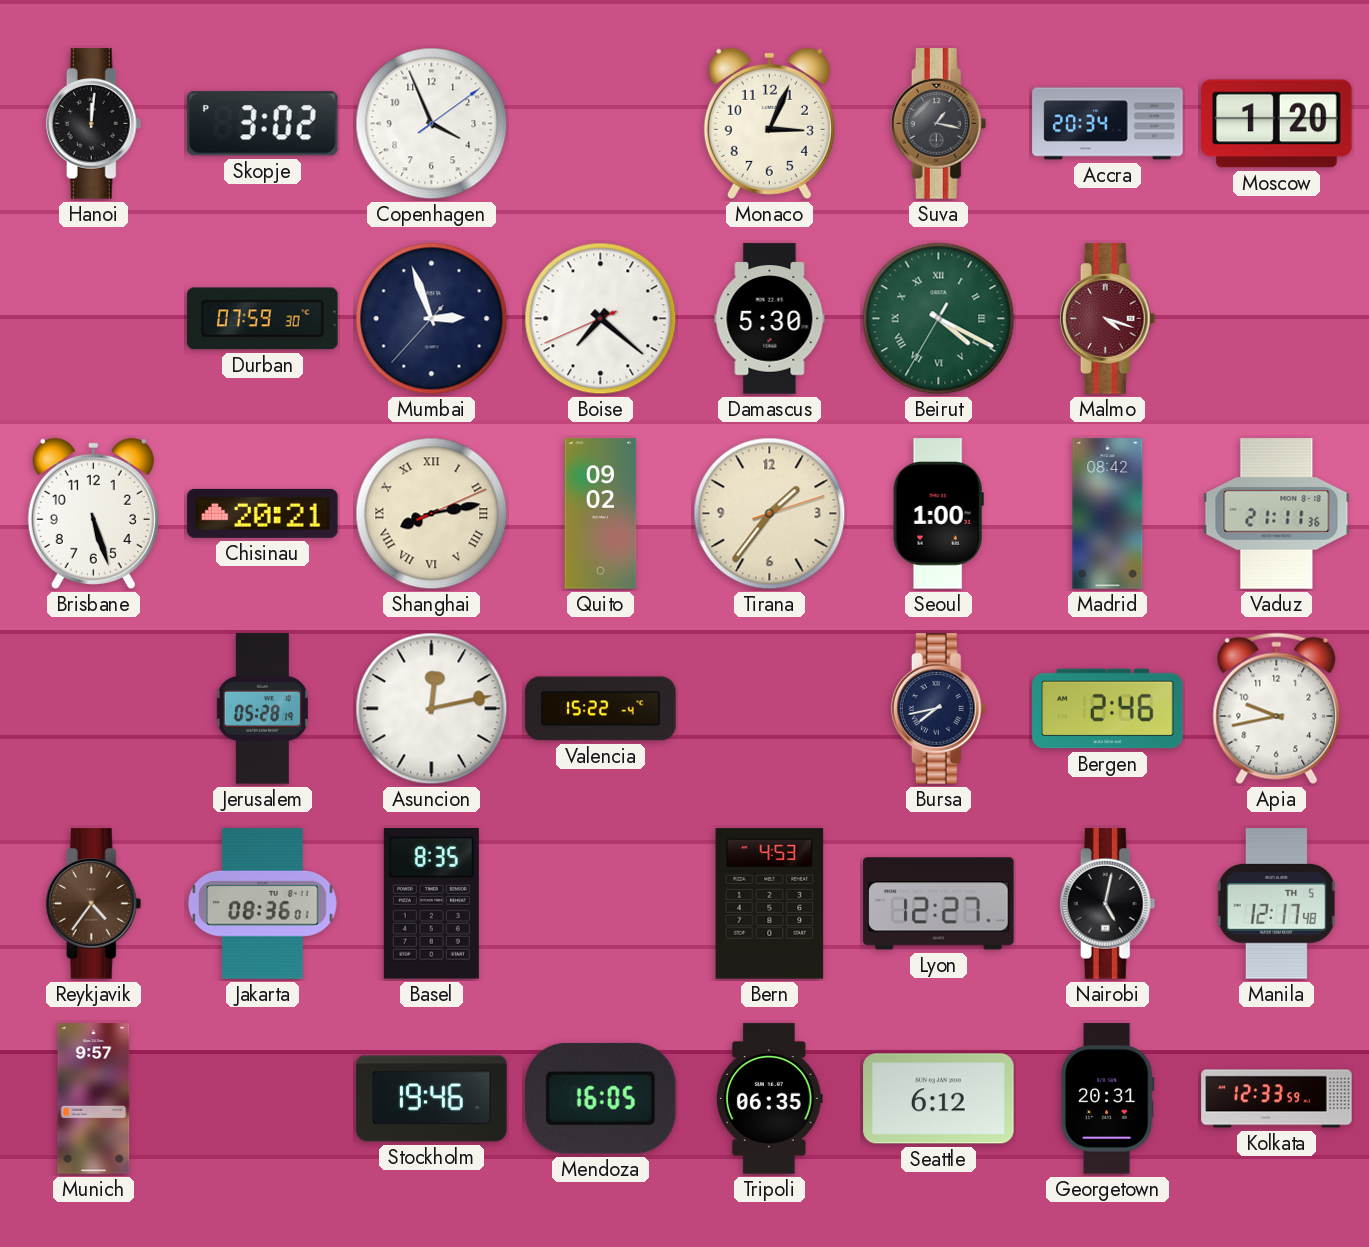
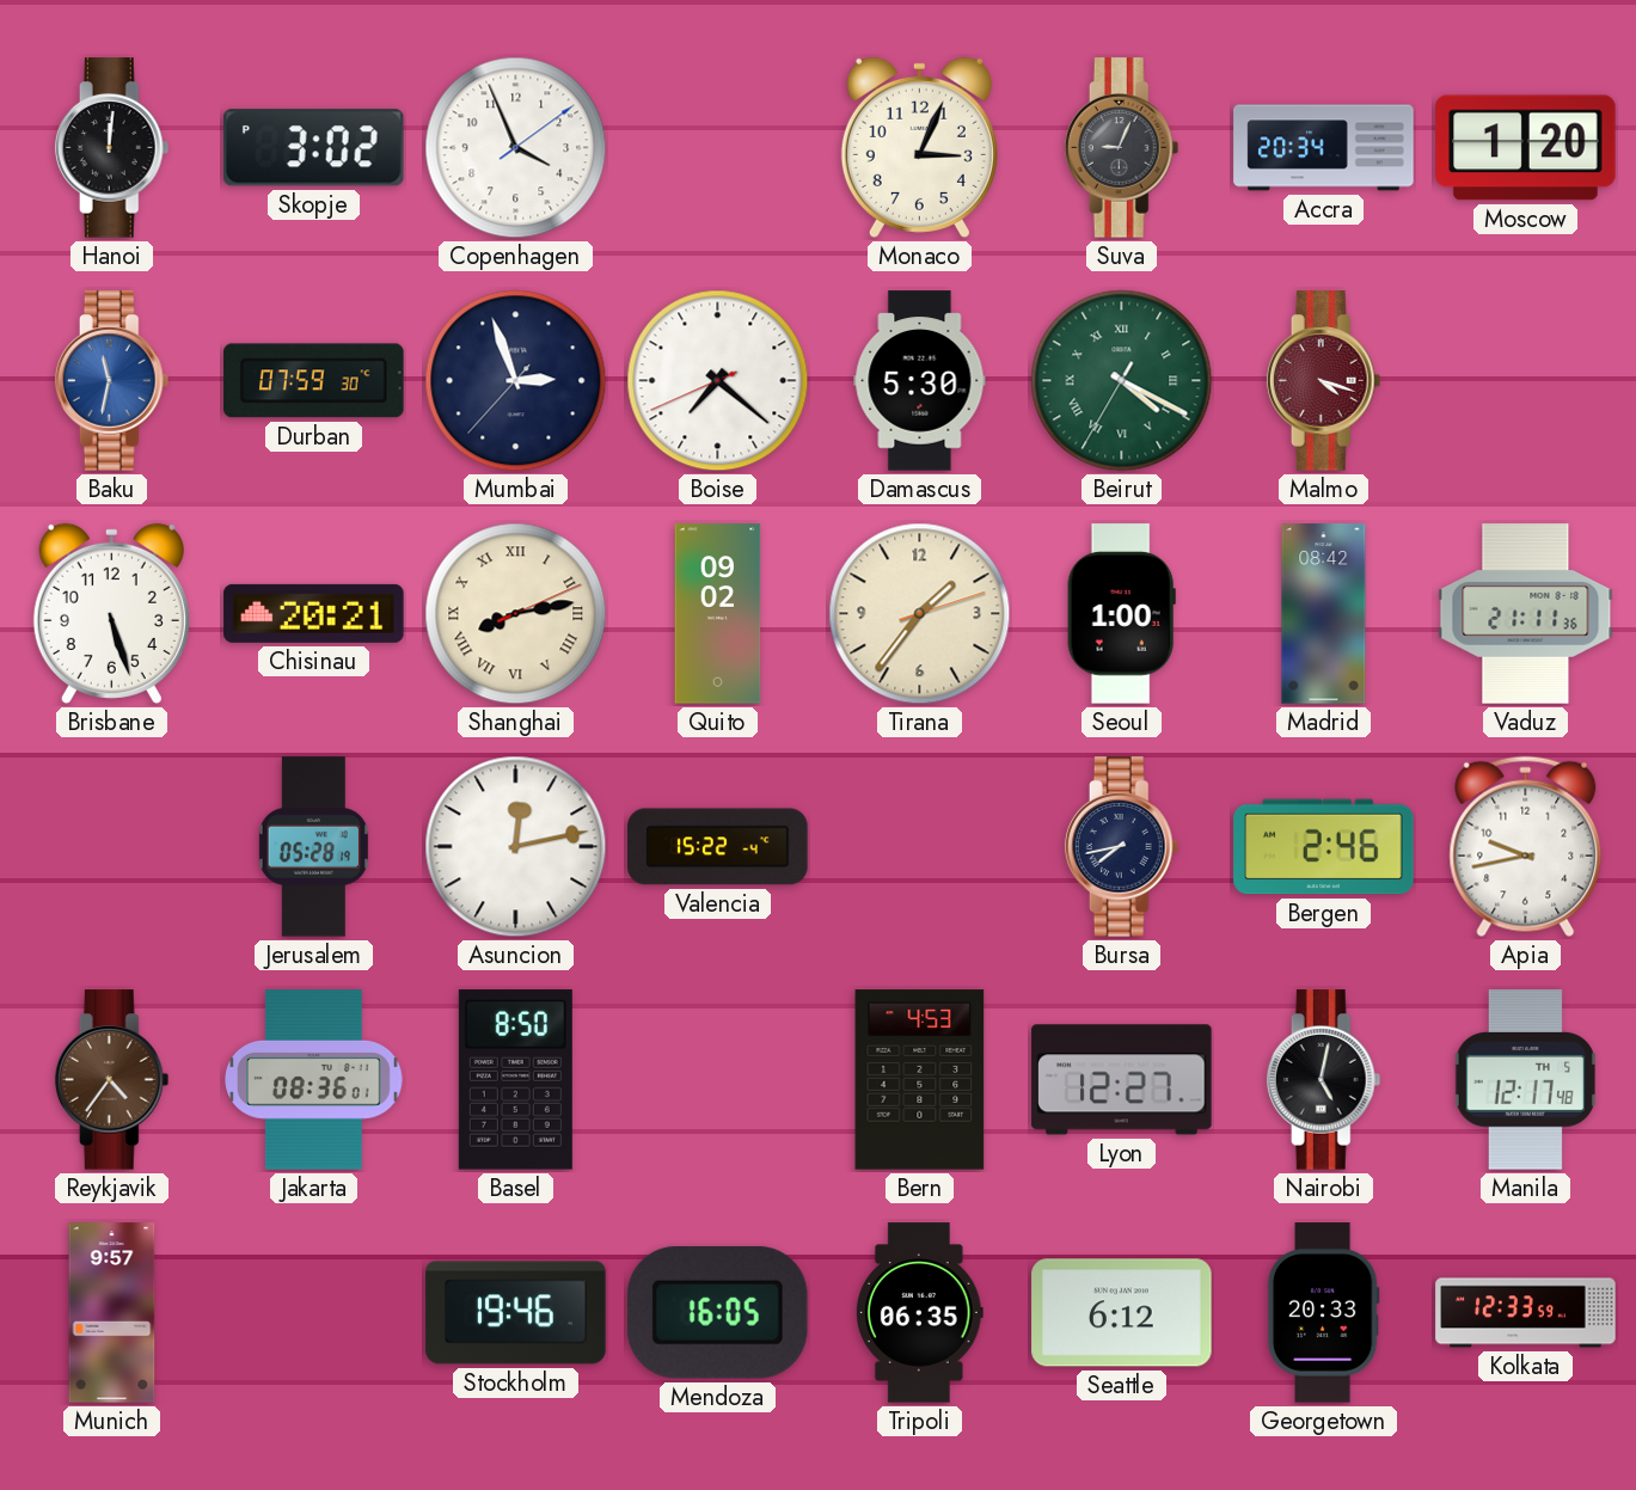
Suva: 1:17 -> 9:04 (1122, 148)
Baku: none -> 11:32 (112, 381)
Basel: 8:35 -> 8:50 (515, 1080)
Georgetown: 20:31 -> 20:33 (1323, 1313)
